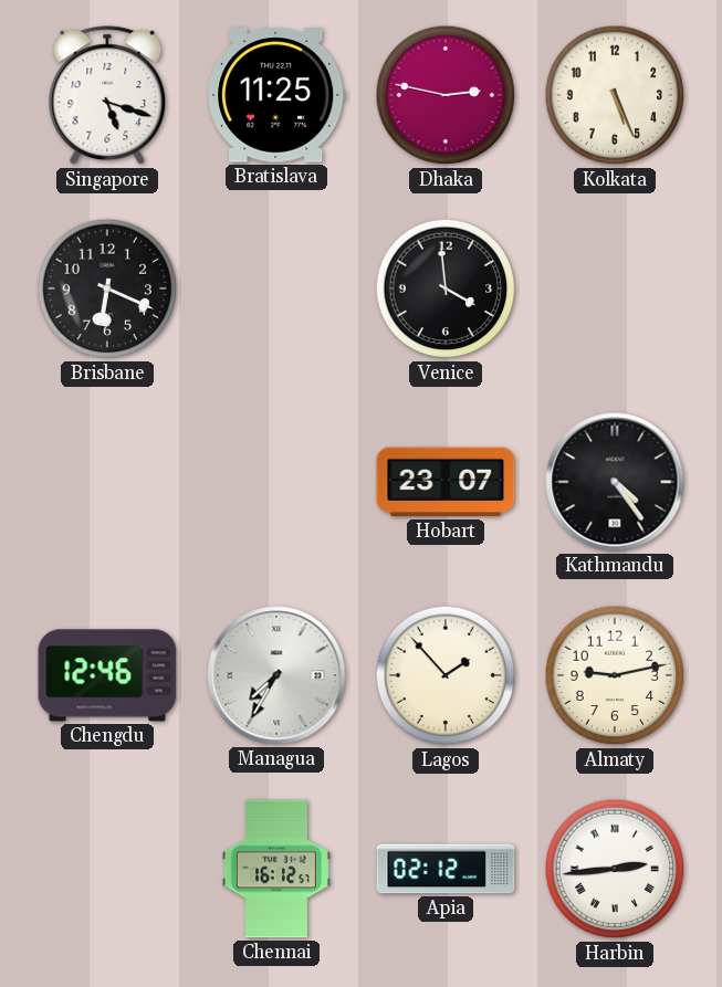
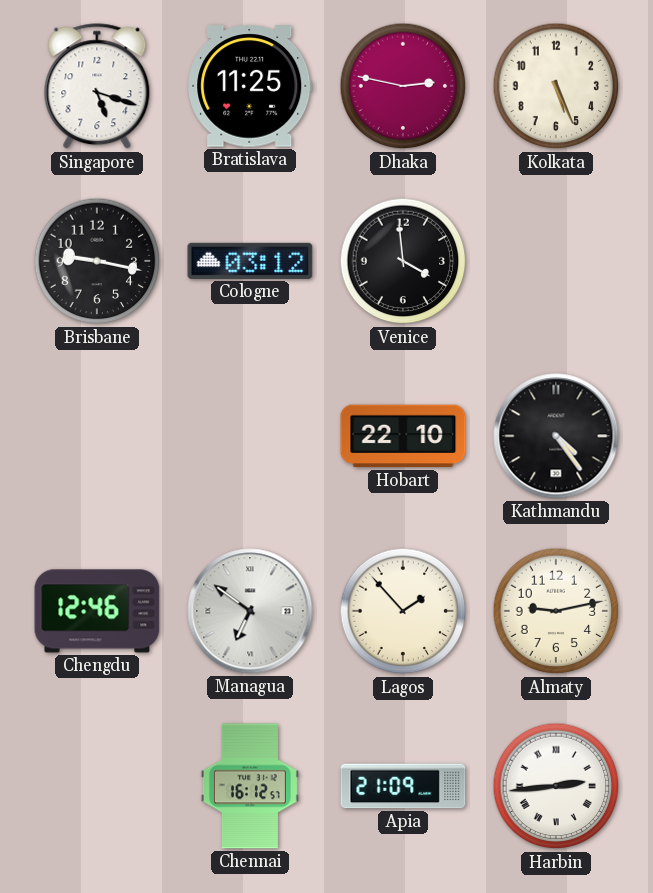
Brisbane: 6:19 -> 9:17 (97, 261)
Cologne: none -> 03:12 (250, 261)
Hobart: 23:07 -> 22:10 (403, 436)
Managua: 7:35 -> 6:51 (250, 611)
Apia: 02:12 -> 21:09 (403, 786)
